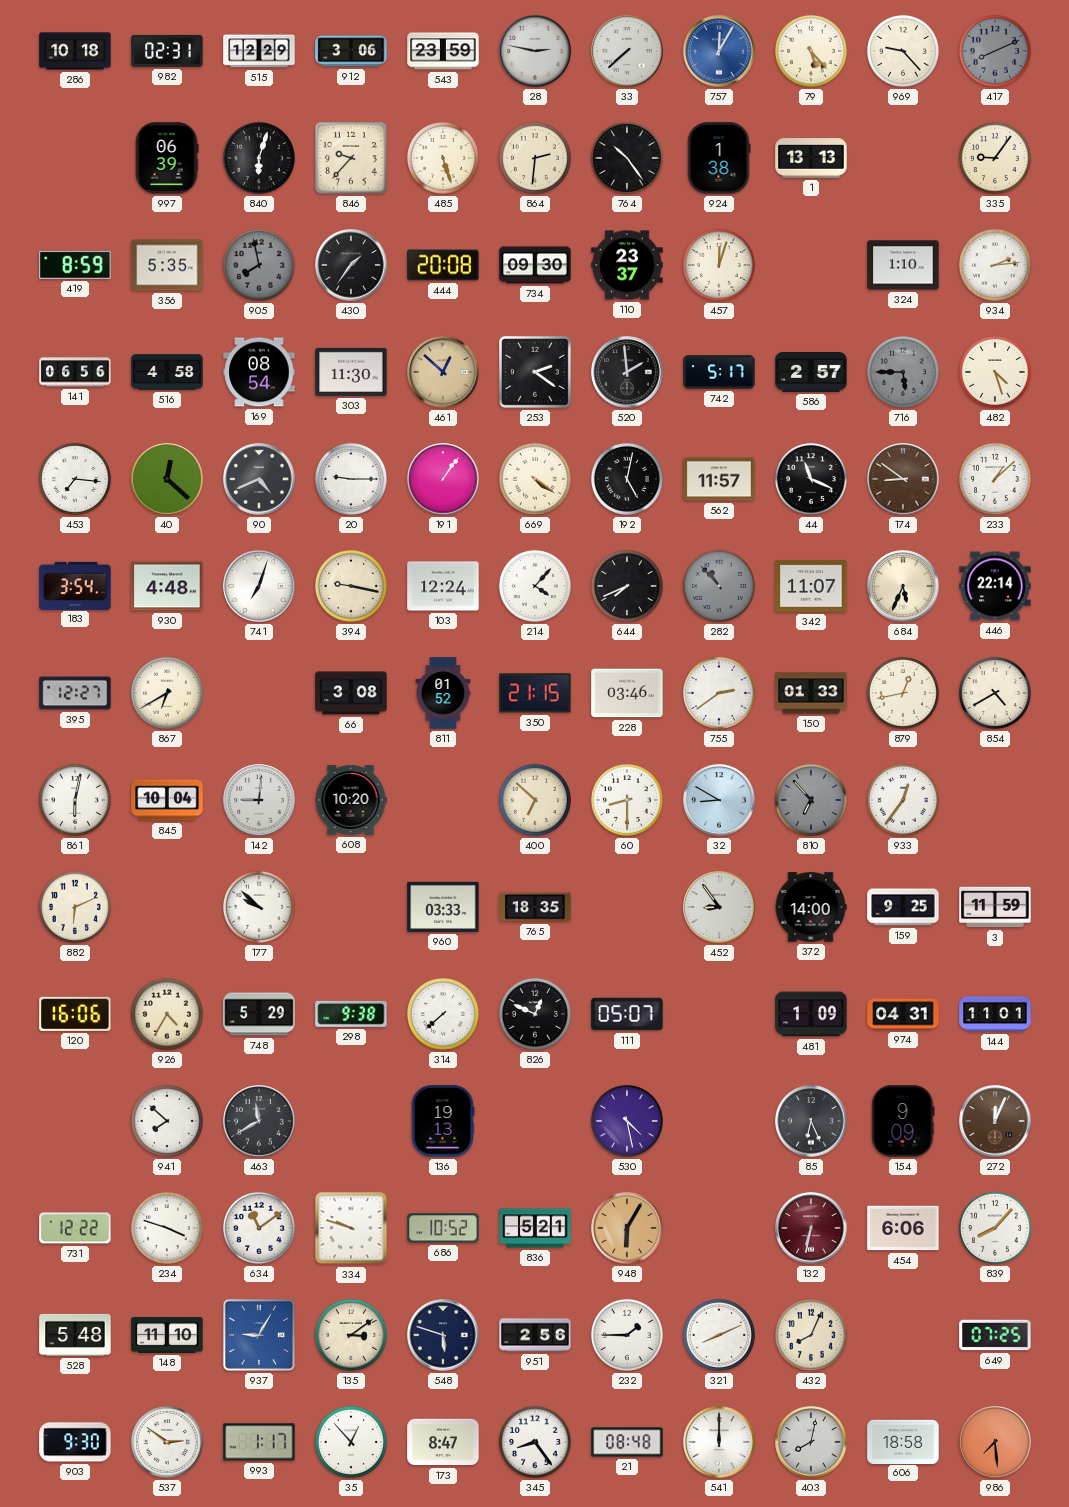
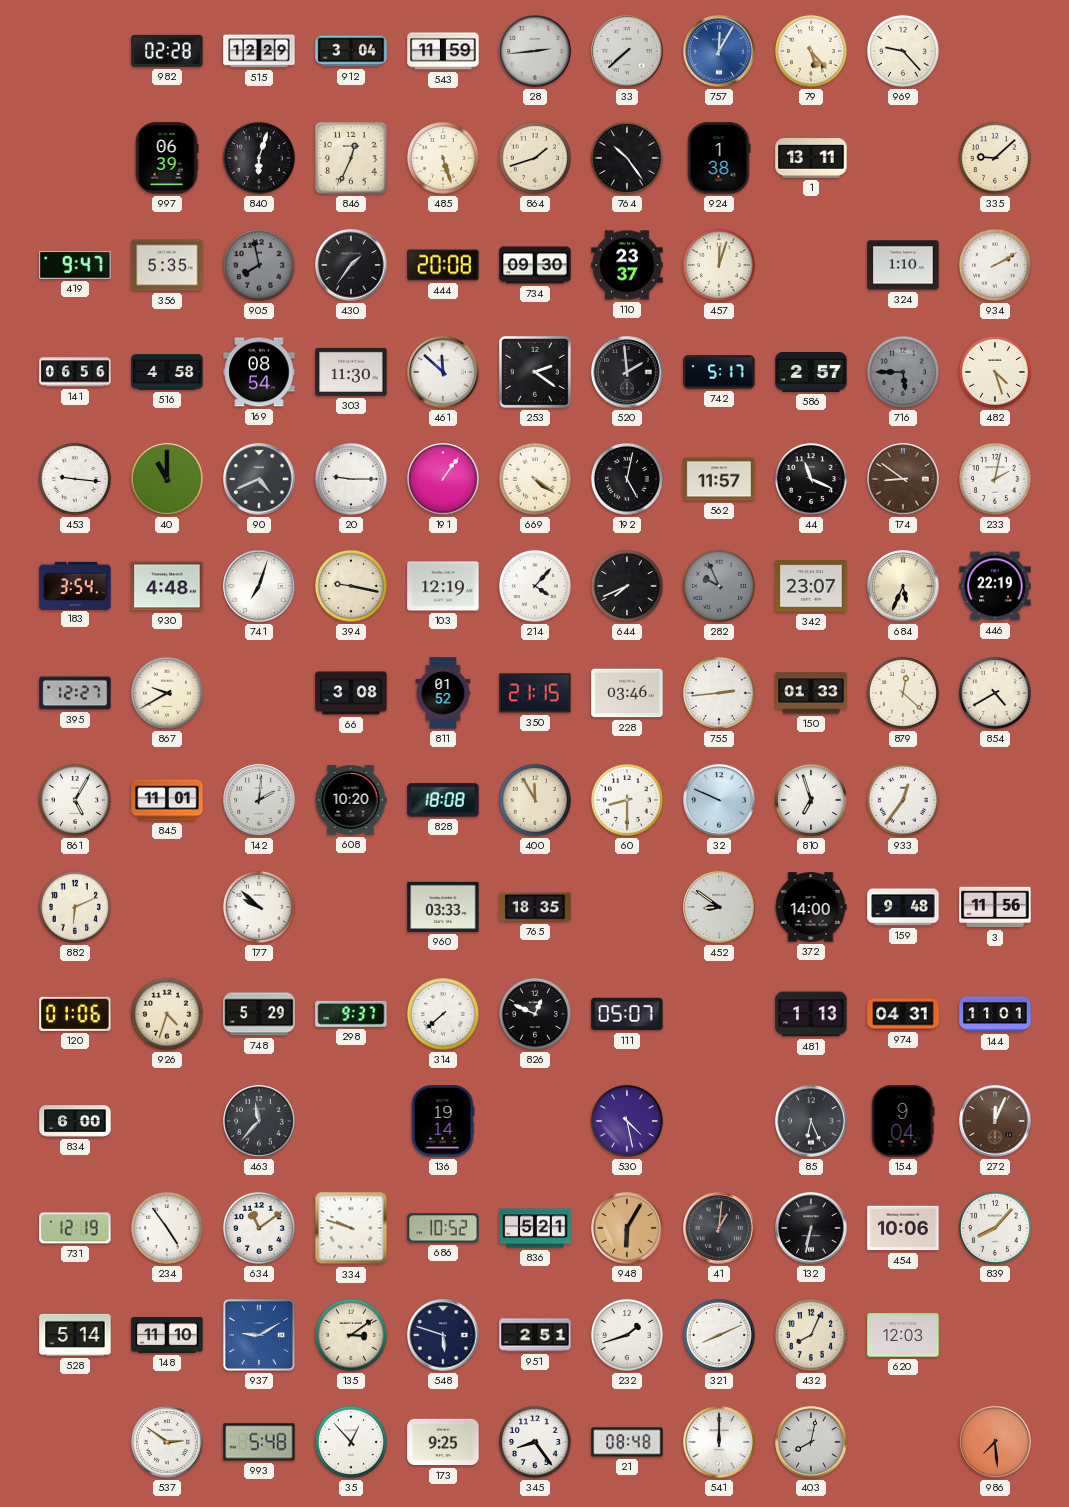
286: 10:18 -> none (75, 51)
982: 02:31 -> 02:28 (167, 51)
912: 3:06 -> 3:04 (351, 51)
543: 23:59 -> 11:59 (443, 51)
28: 2:47 -> 2:44 (535, 51)
417: 8:11 -> none (995, 51)
846: 9:37 -> 12:34 (351, 158)
864: 2:31 -> 1:42 (535, 158)
1: 13:13 -> 13:11 (811, 158)
335: 9:06 -> 9:08 (995, 158)
419: 8:59 -> 9:47 (75, 265)
934: 2:14 -> 2:10 (995, 265)
461: 12:52 -> 11:52 (443, 372)
461 dial: champagne -> white (443, 372)
453: 7:16 -> 9:16 (75, 479)
40: 12:22 -> 11:00 (167, 479)
233: 1:08 -> 2:02 (995, 479)
103: 12:24 -> 12:19 (443, 586)
282: 10:53 -> 9:56 (719, 586)
342: 11:07 -> 23:07 (811, 586)
446: 22:14 -> 22:19 (995, 586)
867: 6:40 -> 9:40 (167, 693)
755: 2:39 -> 2:44 (719, 693)
879: 12:43 -> 12:22 (903, 693)
861: 6:02 -> 5:05 (75, 800)
845: 10:04 -> 11:01 (167, 800)
142: 9:01 -> 2:01 (259, 800)
828: none -> 18:08 (443, 800)
400: 6:52 -> 11:55 (535, 800)
32: 8:50 -> 9:49 (719, 800)
810: 6:53 -> 6:57 (811, 800)
810 dial: grey -> white (811, 800)
452: 8:54 -> 8:51 (719, 907)
159: 9:25 -> 9:48 (903, 907)
3: 11:59 -> 11:56 (995, 907)
120: 16:06 -> 01:06 (75, 1014)
926: 4:35 -> 4:33 (167, 1014)
298: 9:38 -> 9:37 (351, 1014)
481: 1:09 -> 1:13 (811, 1014)
834: none -> 6:00 (75, 1121)
941: 7:52 -> none (167, 1121)
463: 11:40 -> 11:37 (259, 1121)
136: 19:13 -> 19:14 (443, 1121)
154: 9:09 -> 9:04 (903, 1121)
731: 12:22 -> 12:19 (75, 1228)
234: 3:48 -> 4:54 (167, 1228)
41: none -> 1:01 (719, 1228)
132 dial: burgundy -> black (811, 1228)
454: 6:06 -> 10:06 (903, 1228)
528: 5:48 -> 5:14 (75, 1335)
937: 9:05 -> 9:10 (259, 1335)
951: 2:56 -> 2:51 (535, 1335)
232: 1:45 -> 1:42 (627, 1335)
620: none -> 12:03 (903, 1335)
649: 07:25 -> none (995, 1335)
903: 9:30 -> none (75, 1442)
993: 1:17 -> 5:48 (259, 1442)
173: 8:47 -> 9:25 (443, 1442)
606: 18:58 -> none (903, 1441)
